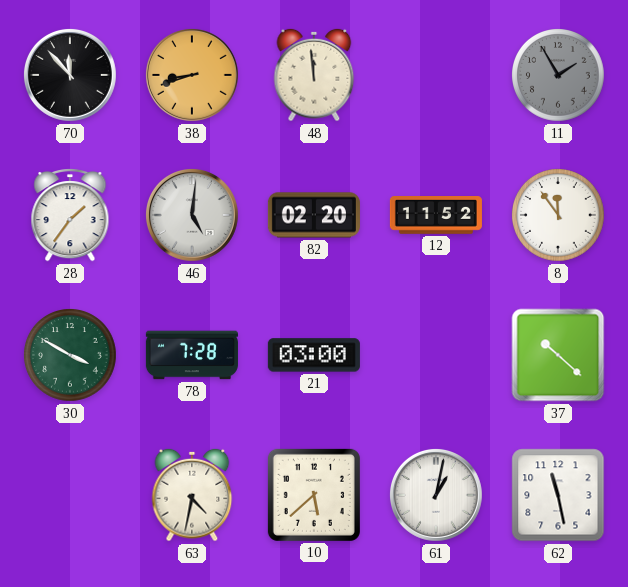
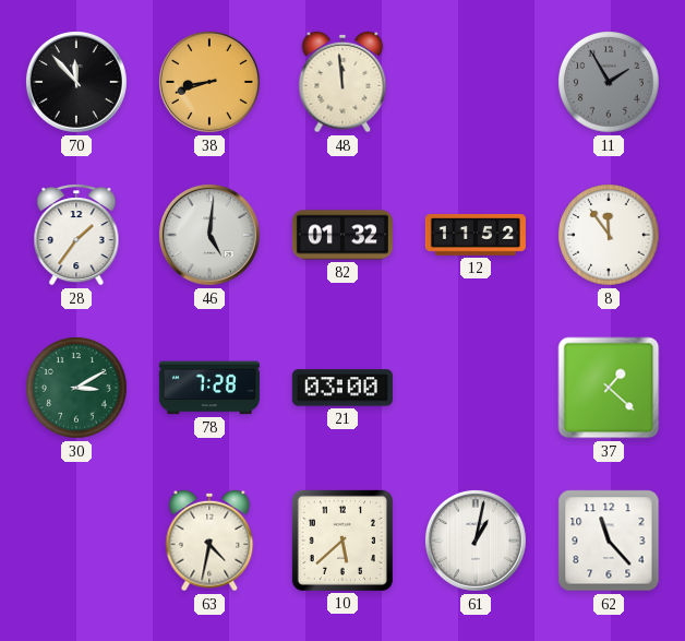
82: 02:20 -> 01:32 (342, 235)
30: 3:50 -> 3:10 (77, 389)
37: 10:22 -> 1:22 (609, 388)
62: 11:28 -> 11:23 (609, 541)
